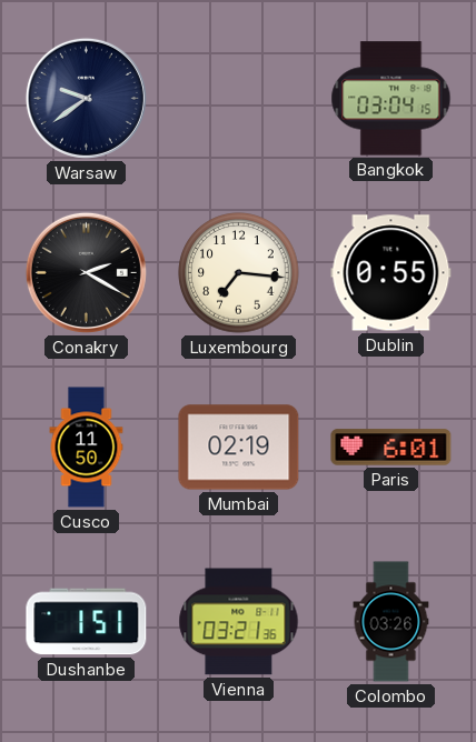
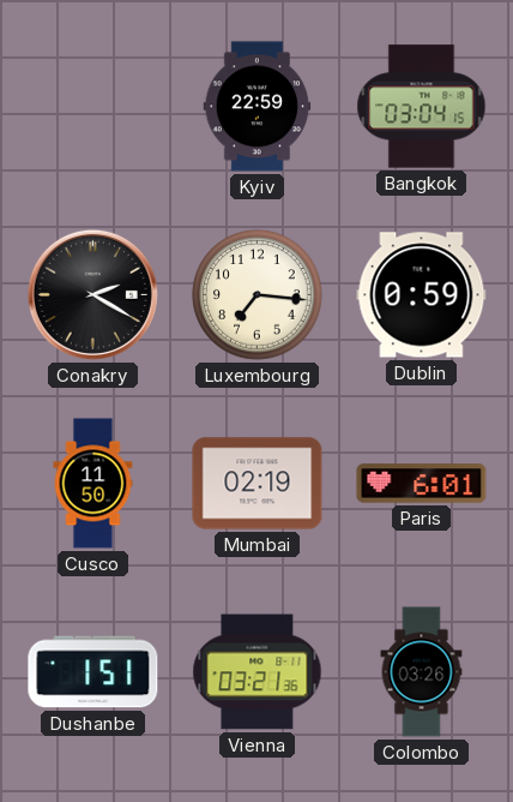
Warsaw: 9:39 -> none (86, 98)
Kyiv: none -> 22:59 (258, 107)
Dublin: 0:55 -> 0:59 (422, 295)
